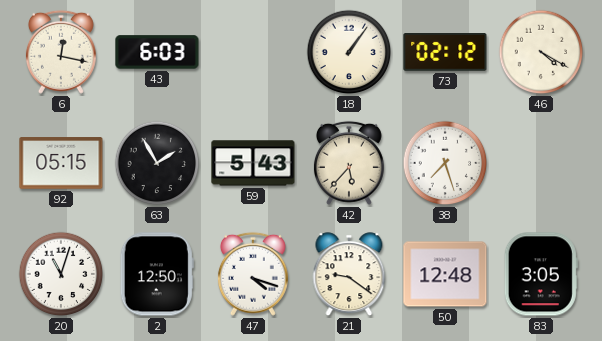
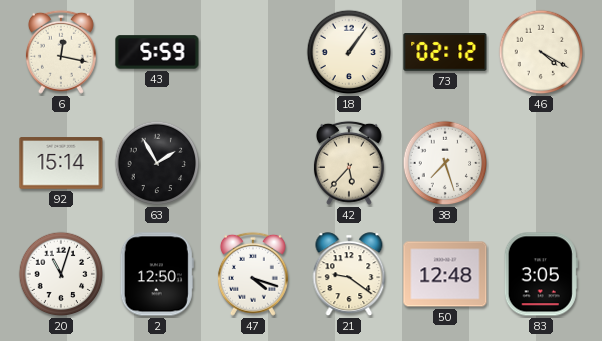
43: 6:03 -> 5:59 (157, 52)
92: 05:15 -> 15:14 (61, 163)
59: 5:43 -> none (253, 163)
